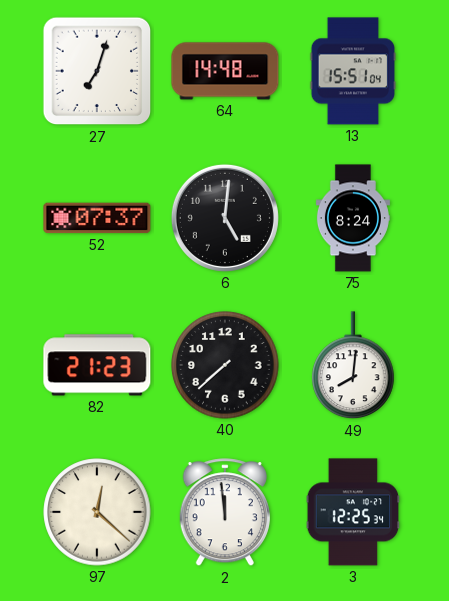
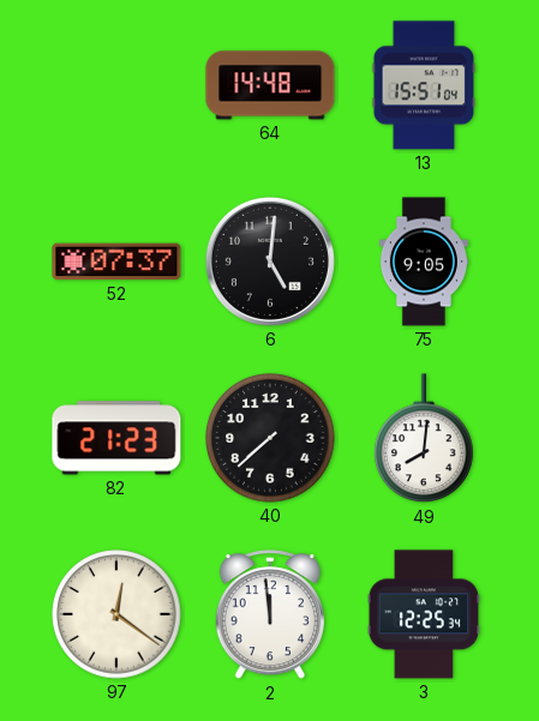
27: 7:03 -> none (97, 71)
75: 8:24 -> 9:05 (424, 262)
97: 12:22 -> 12:21 (116, 614)
